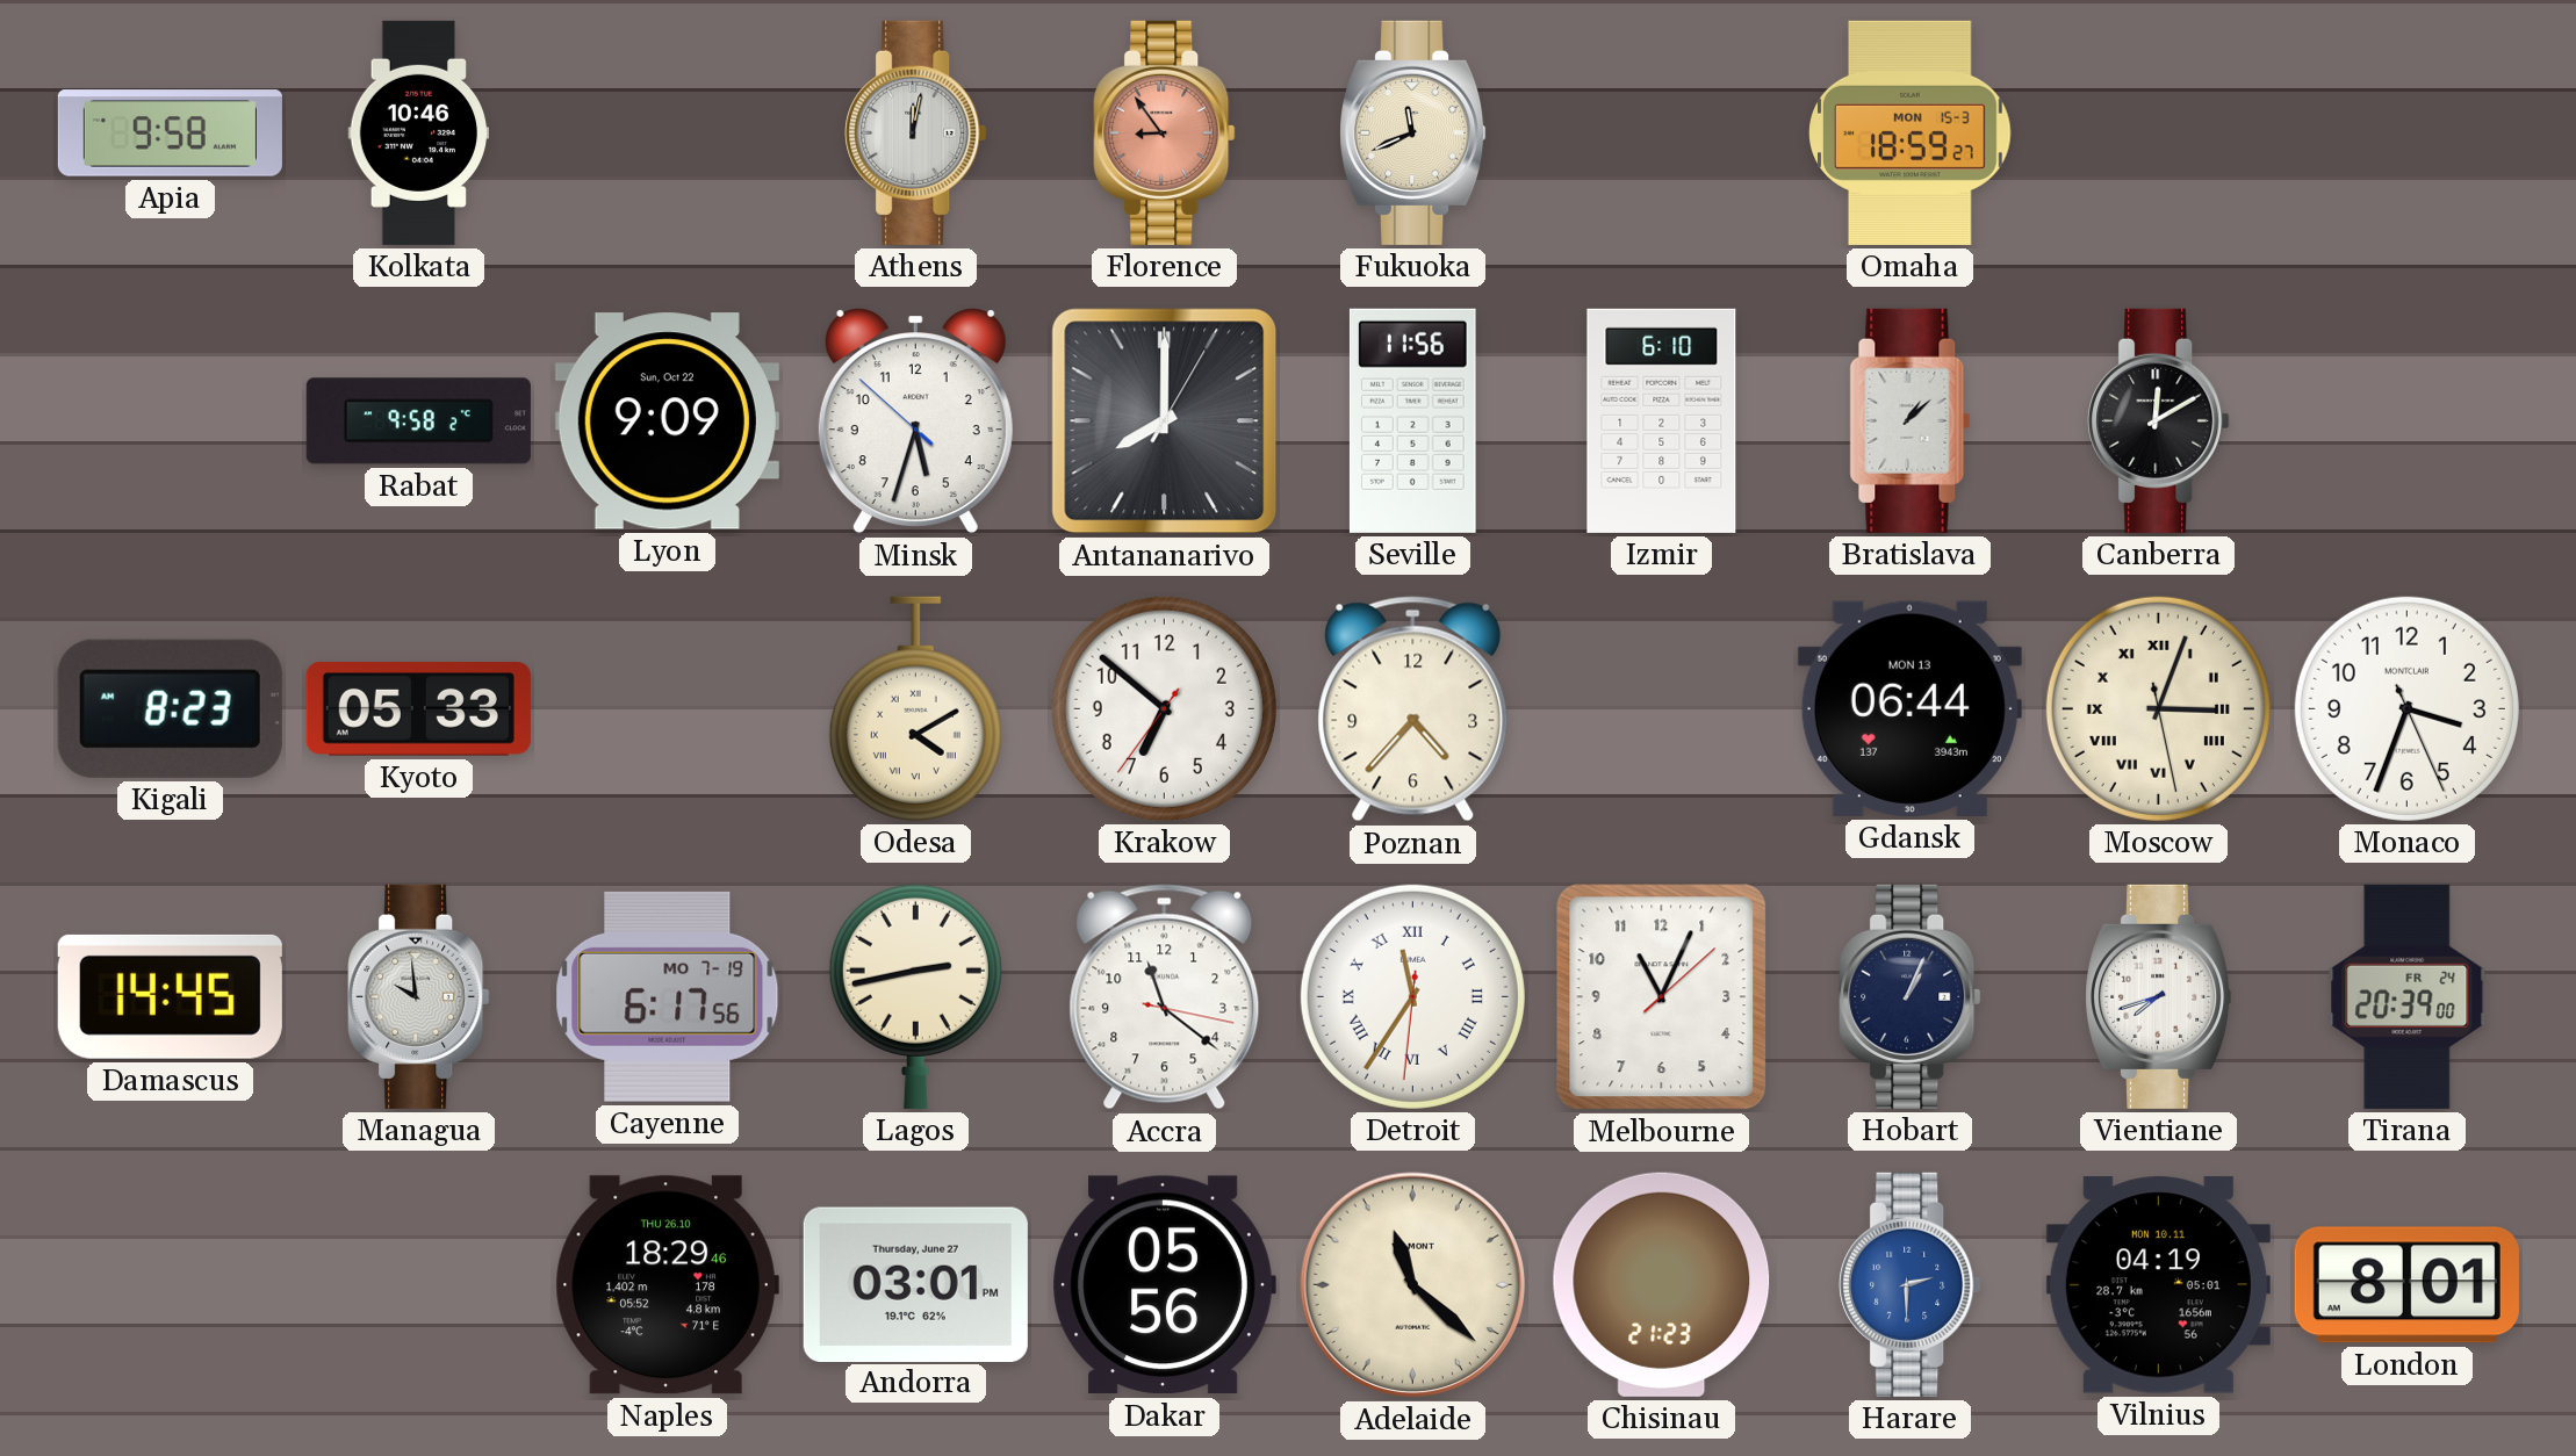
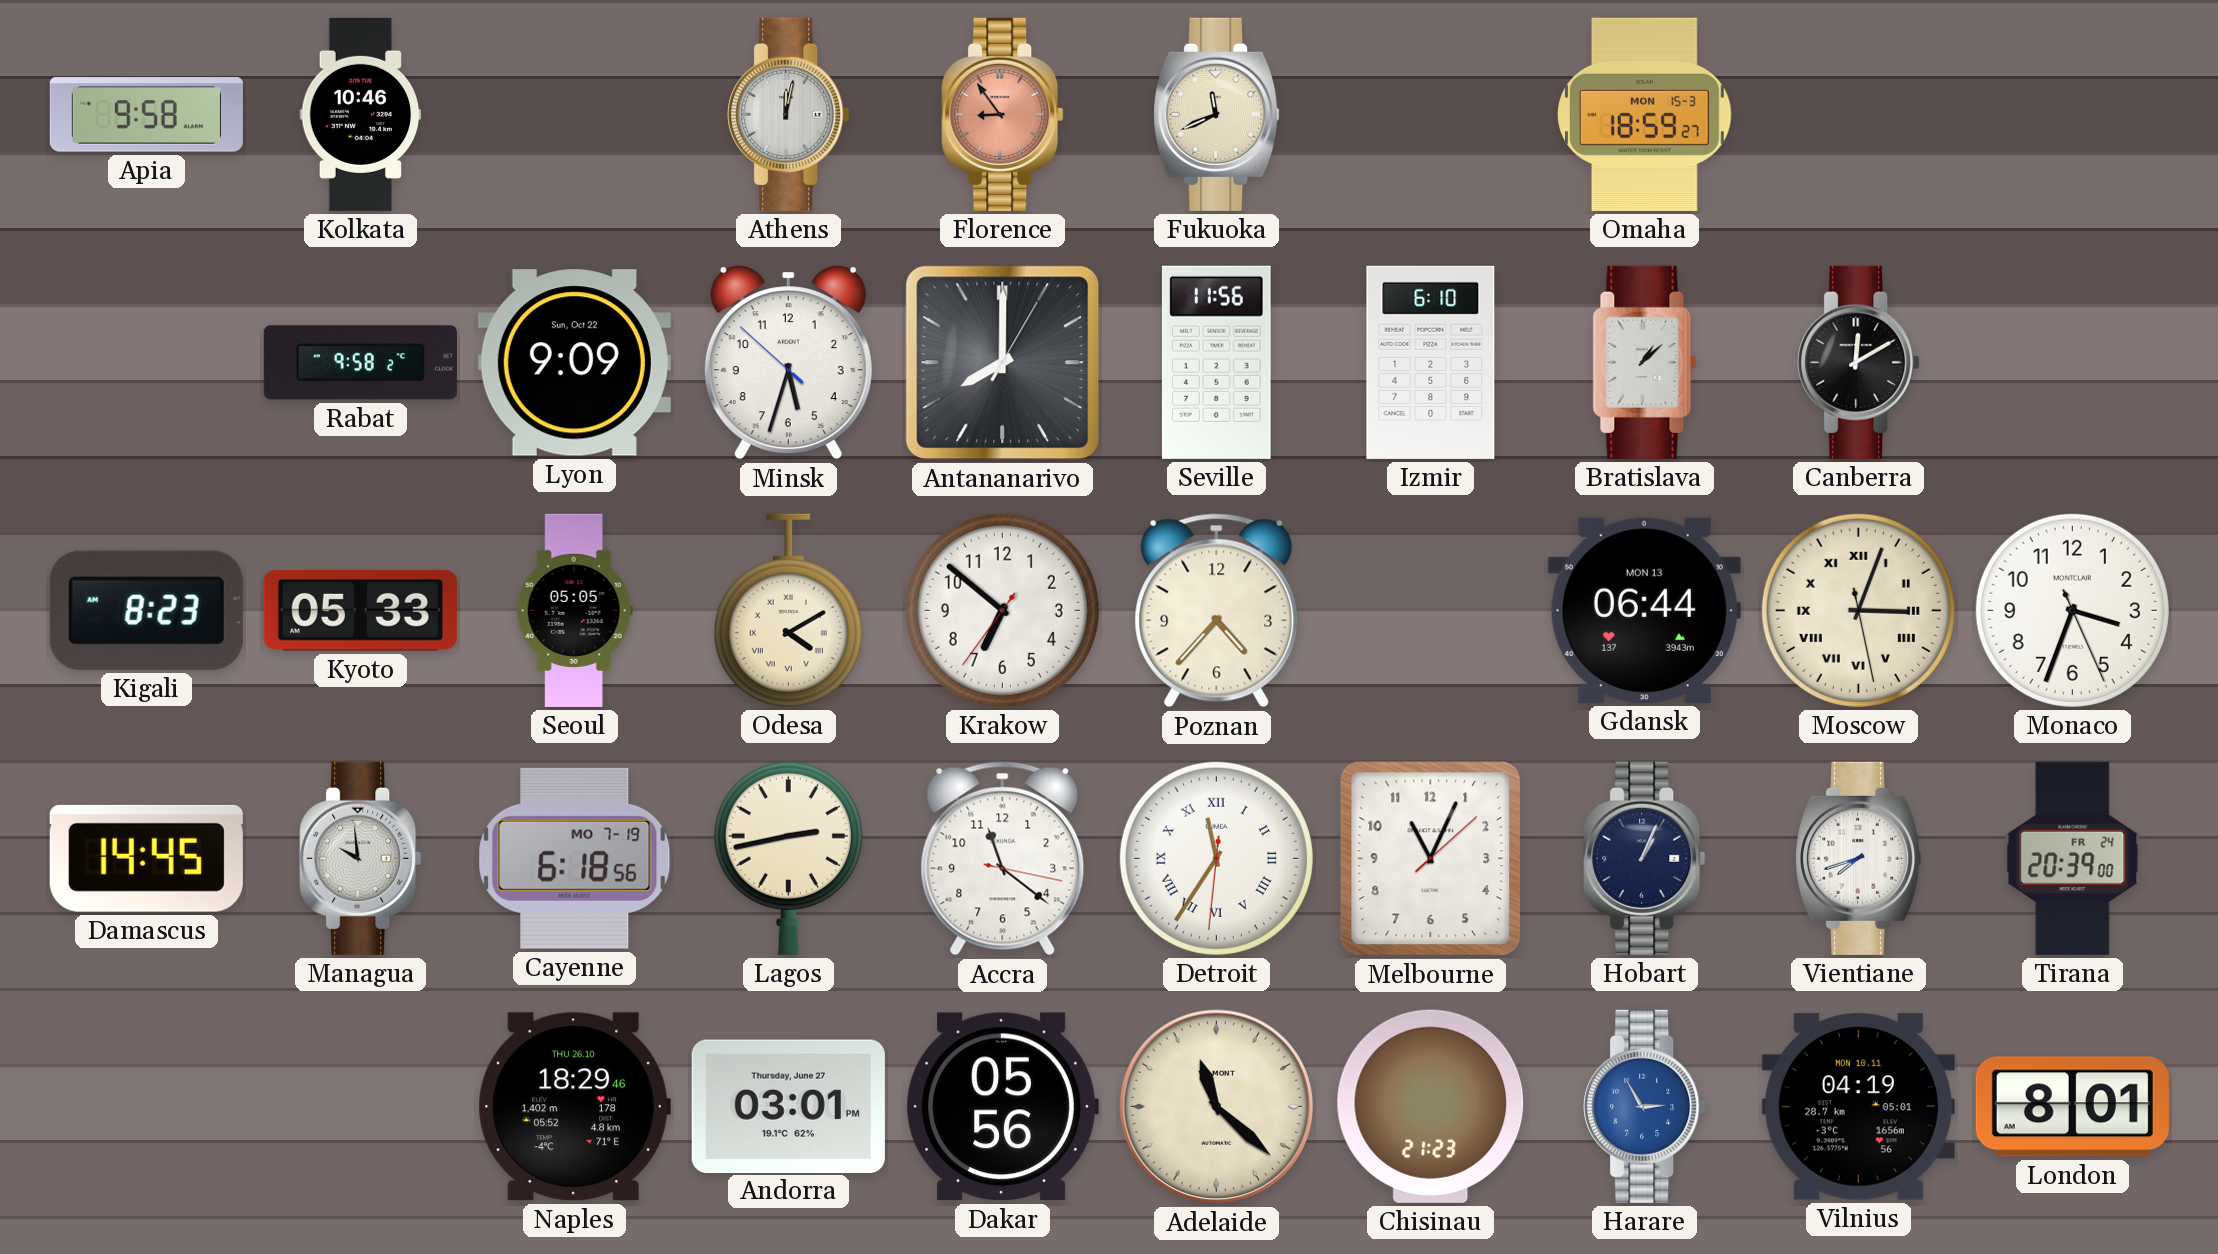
Seoul: none -> 05:05 (574, 610)
Cayenne: 6:17 -> 6:18 (575, 858)
Harare: 2:30 -> 2:55 (1645, 1106)
